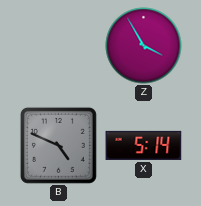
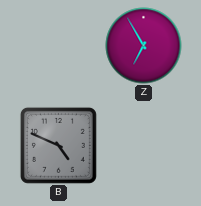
Z: 3:55 -> 6:55 (144, 46)
X: 5:14 -> none (144, 145)
